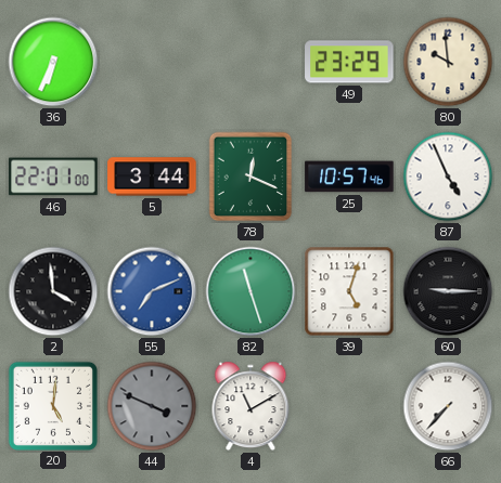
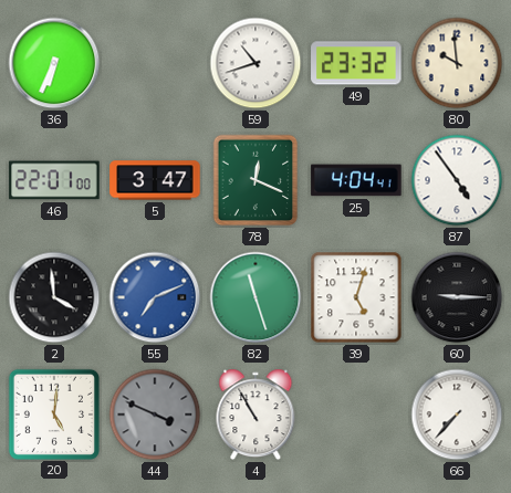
59: none -> 10:42 (255, 63)
49: 23:29 -> 23:32 (356, 63)
5: 3:44 -> 3:47 (155, 180)
25: 10:57 -> 4:04 (356, 180)
87: 4:56 -> 4:54 (457, 180)
4: 11:10 -> 10:55 (255, 415)
